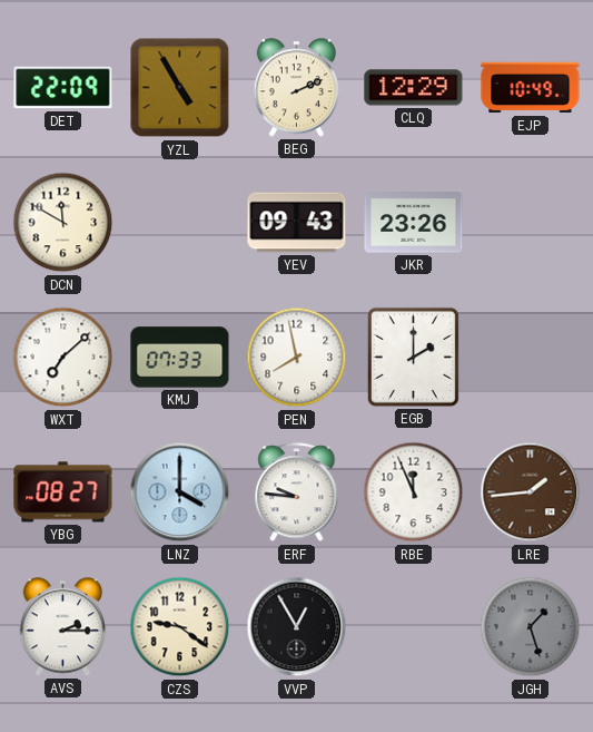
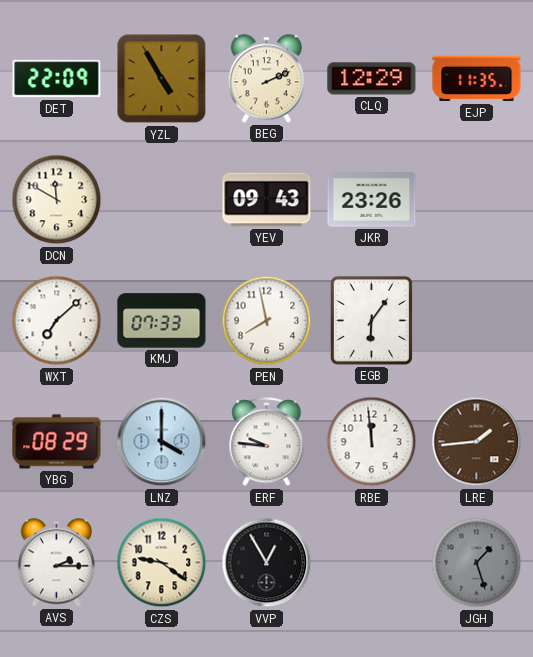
EJP: 10:49 -> 11:35 (477, 79)
EGB: 2:00 -> 6:06 (371, 320)
YBG: 08:27 -> 08:29 (57, 442)
RBE: 11:56 -> 11:59 (372, 442)
